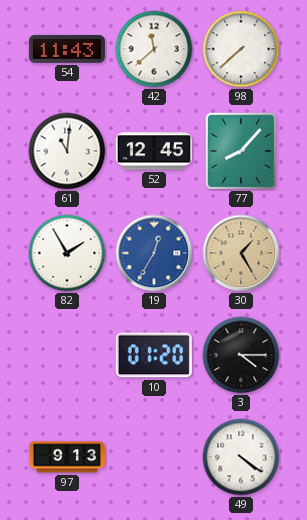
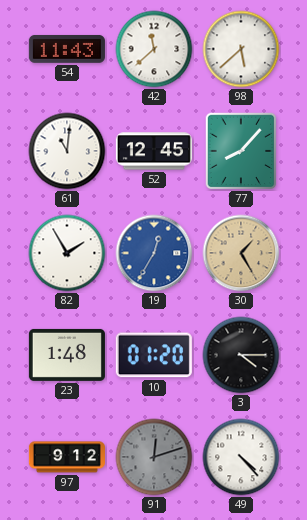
98: 7:38 -> 5:38 (241, 49)
23: none -> 1:48 (67, 355)
97: 9:13 -> 9:12 (67, 457)
91: none -> 12:12 (154, 457)
49: 4:21 -> 4:23 (241, 457)
